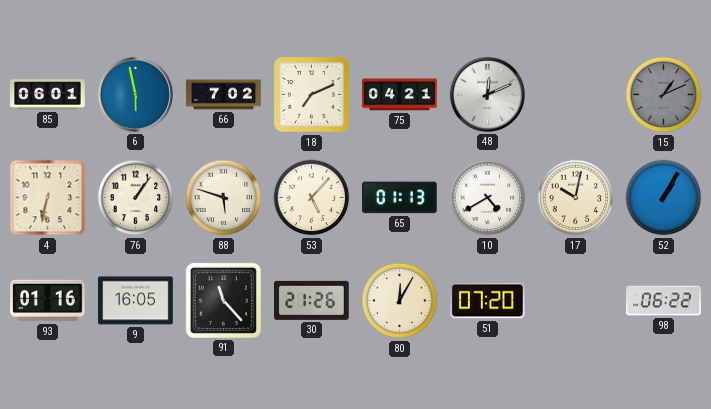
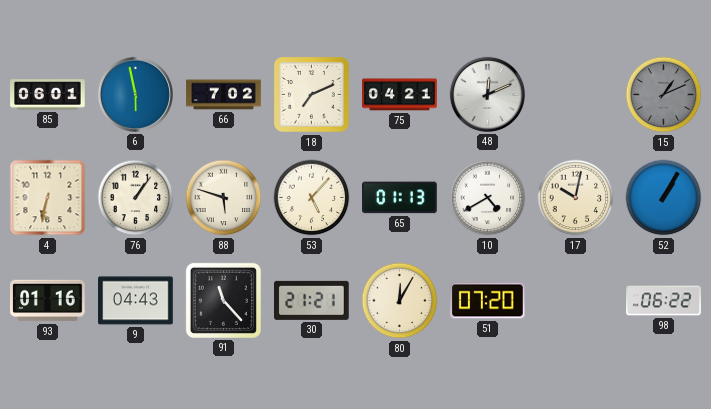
9: 16:05 -> 04:43 (136, 301)
30: 21:26 -> 21:21 (312, 300)
